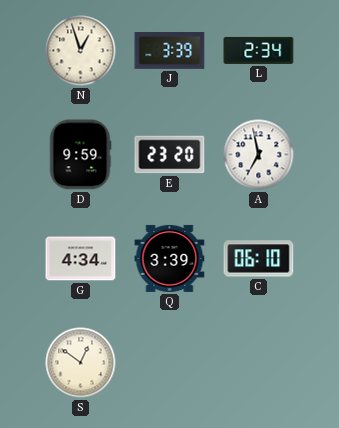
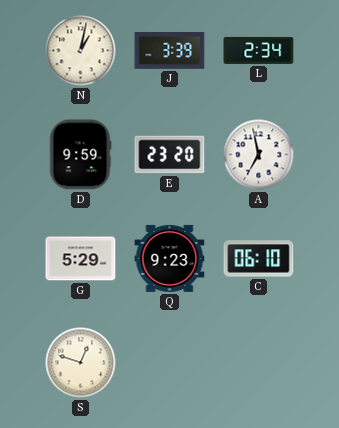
N: 12:57 -> 1:02 (81, 51)
G: 4:34 -> 5:29 (81, 259)
Q: 3:39 -> 9:23 (170, 258)
S: 12:51 -> 12:48 (81, 363)
